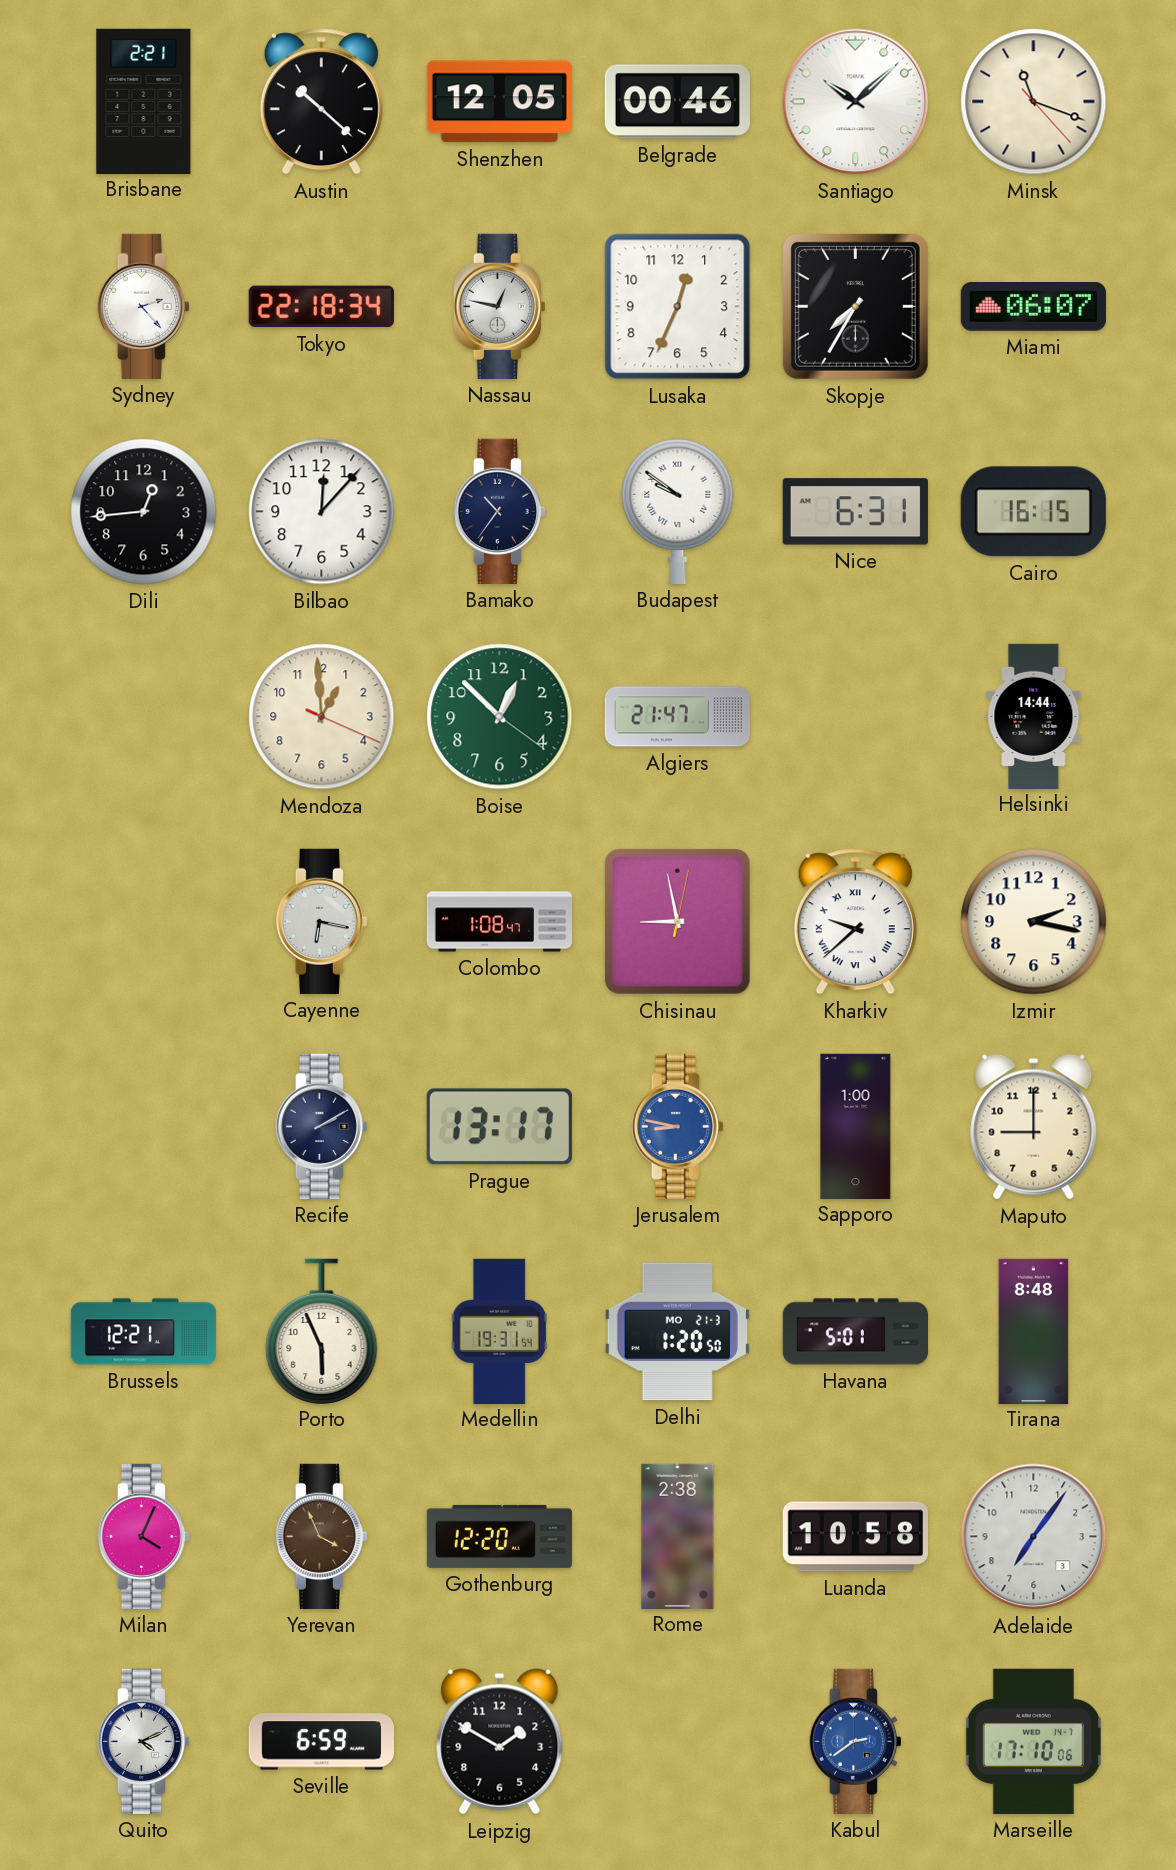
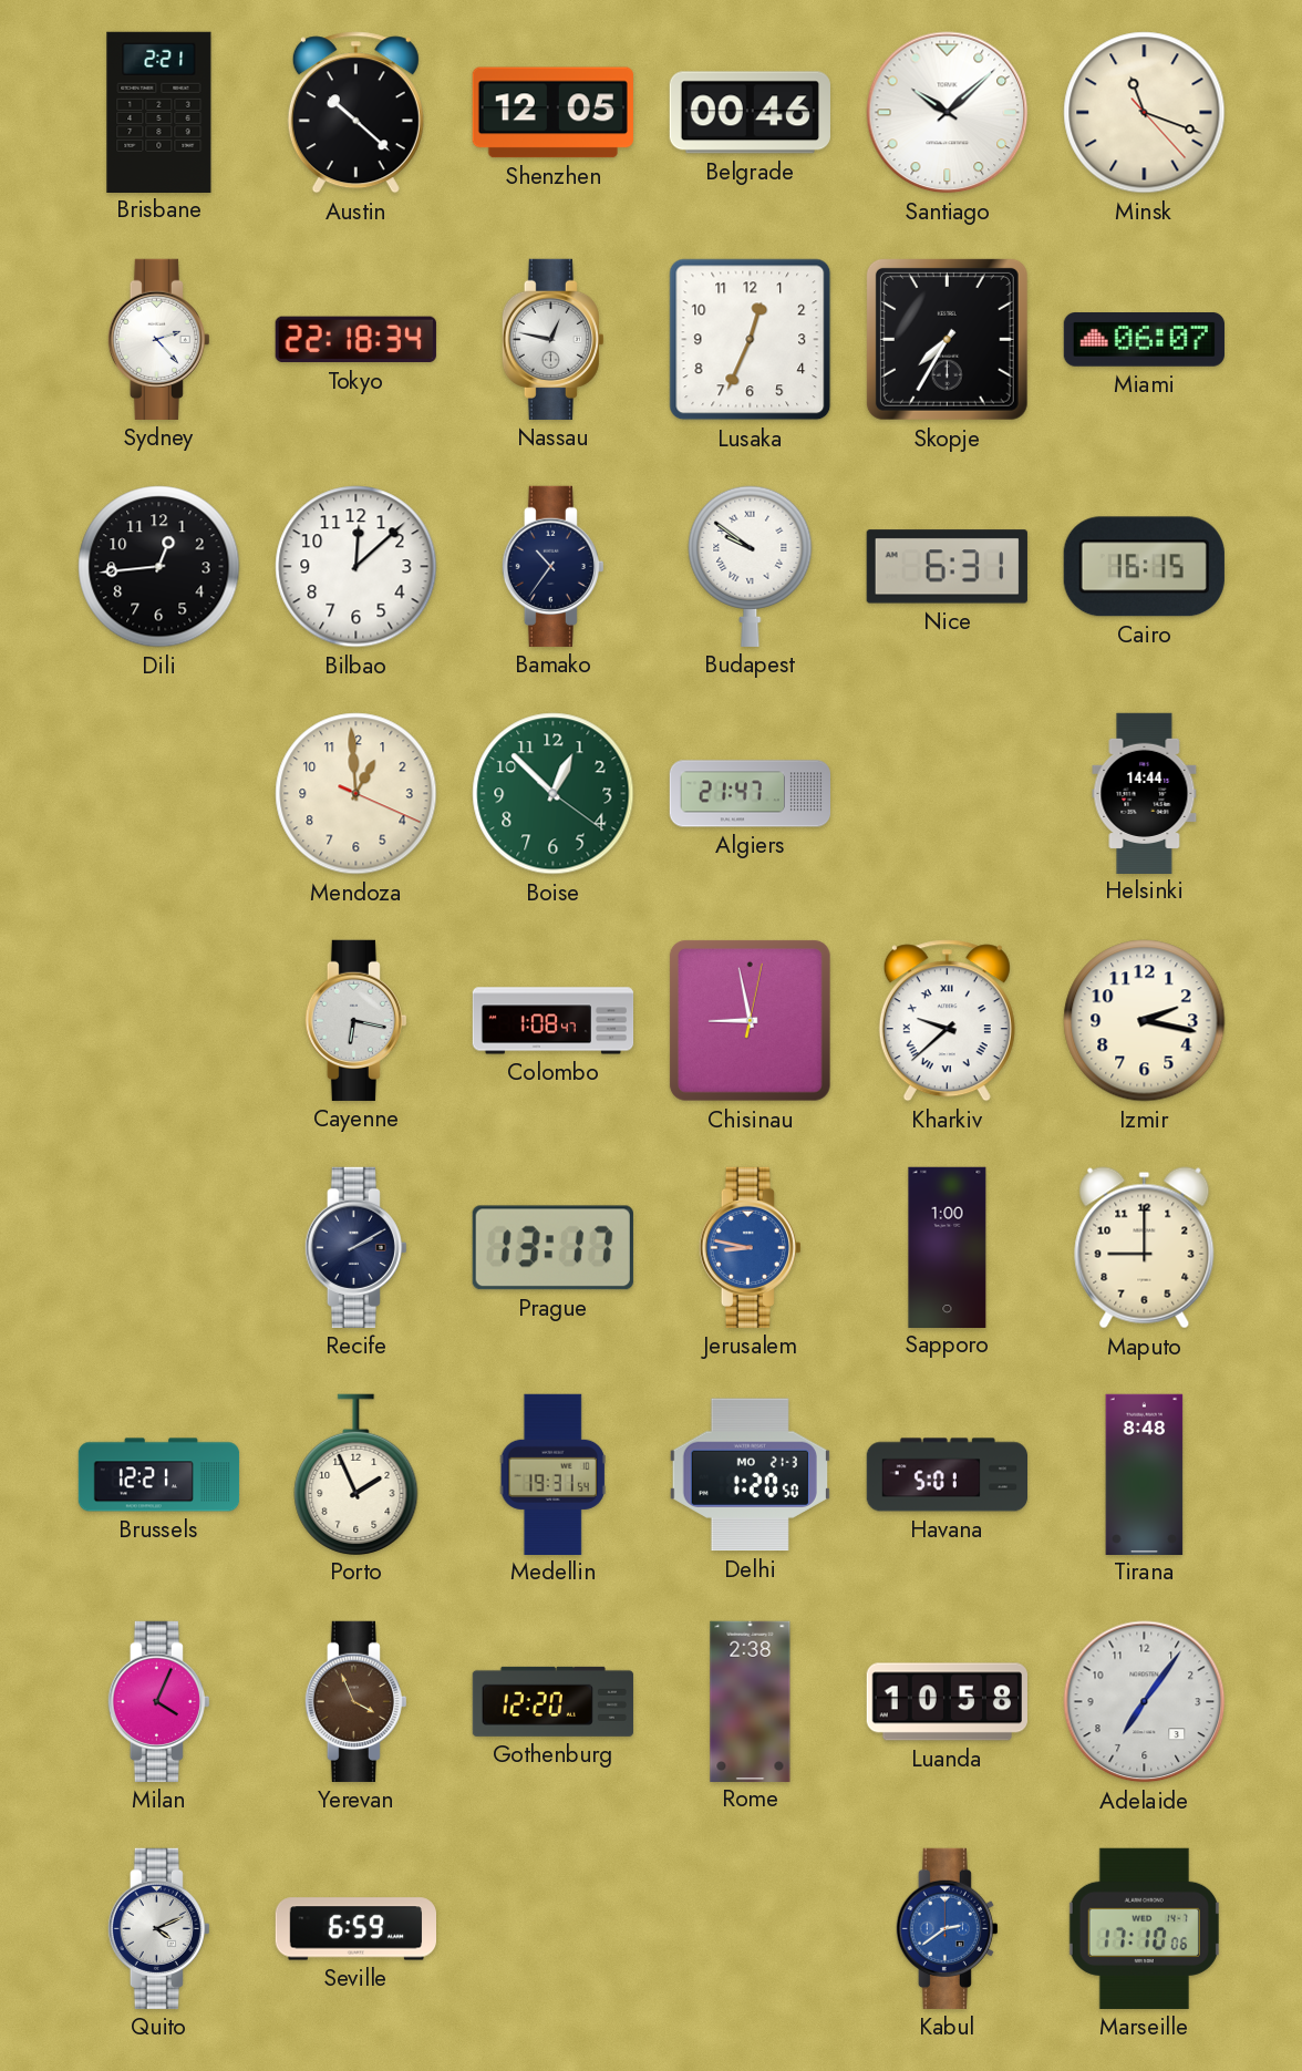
Bilbao: 12:07 -> 12:08 (356, 567)
Porto: 5:56 -> 1:56 (356, 1474)
Leipzig: 1:50 -> none (500, 1742)
